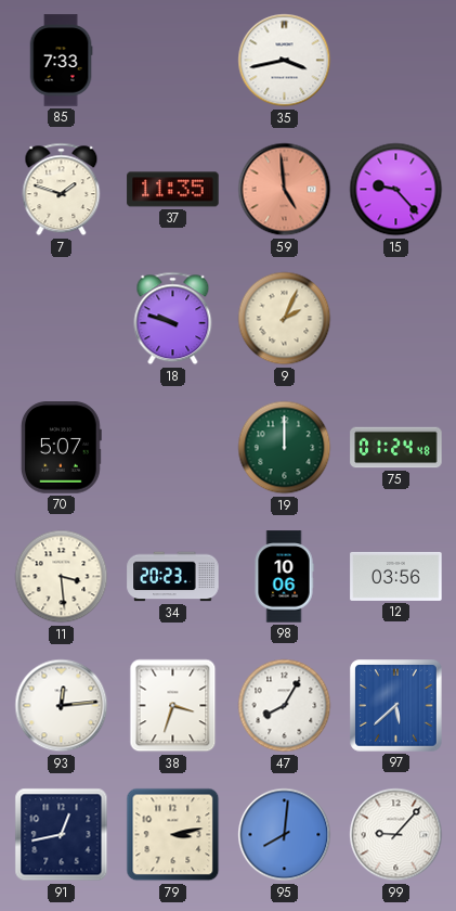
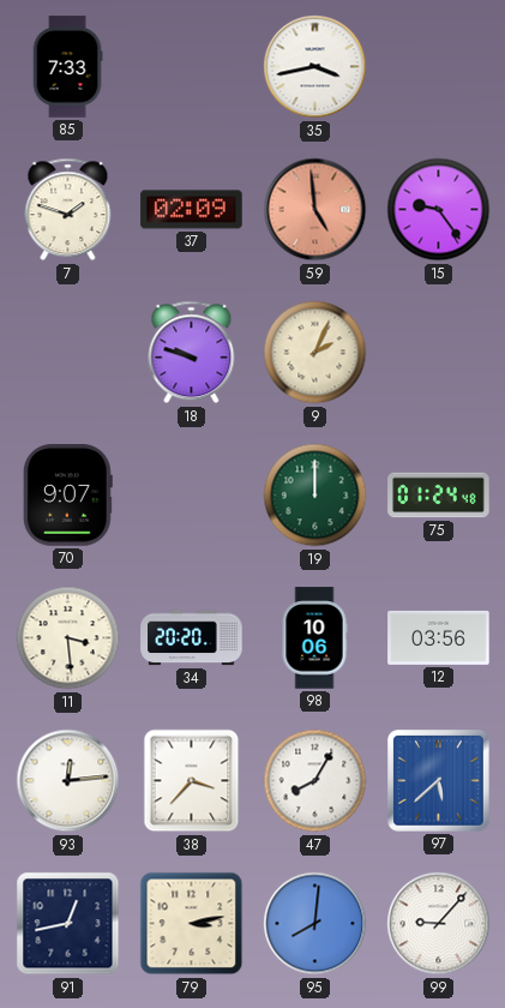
37: 11:35 -> 02:09 (192, 210)
15: 9:23 -> 9:24 (439, 210)
70: 5:07 -> 9:07 (67, 496)
34: 20:23 -> 20:20 (192, 638)
38: 3:33 -> 3:37 (192, 781)
